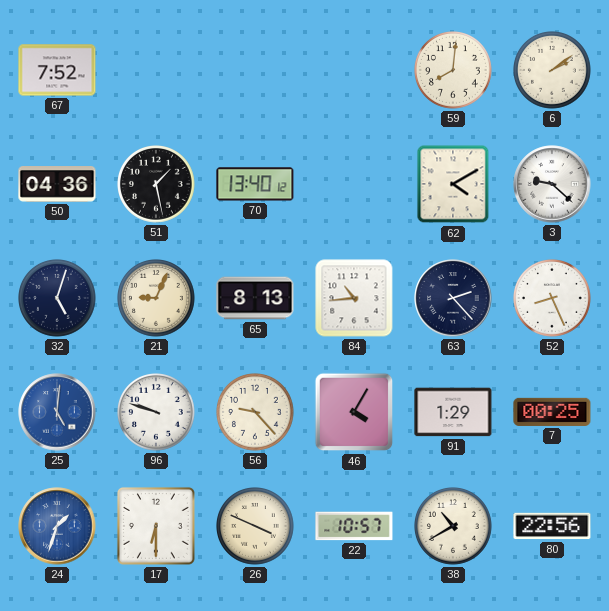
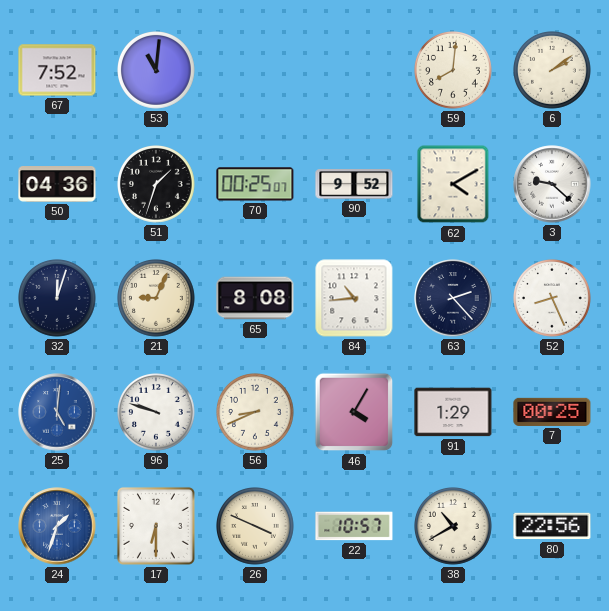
53: none -> 11:01 (157, 71)
51: 1:28 -> 1:33 (157, 185)
70: 13:40 -> 00:25 (255, 184)
90: none -> 9:52 (354, 184)
32: 5:03 -> 12:03 (58, 299)
65: 8:13 -> 8:08 (255, 298)
56: 9:23 -> 8:41 (256, 413)
